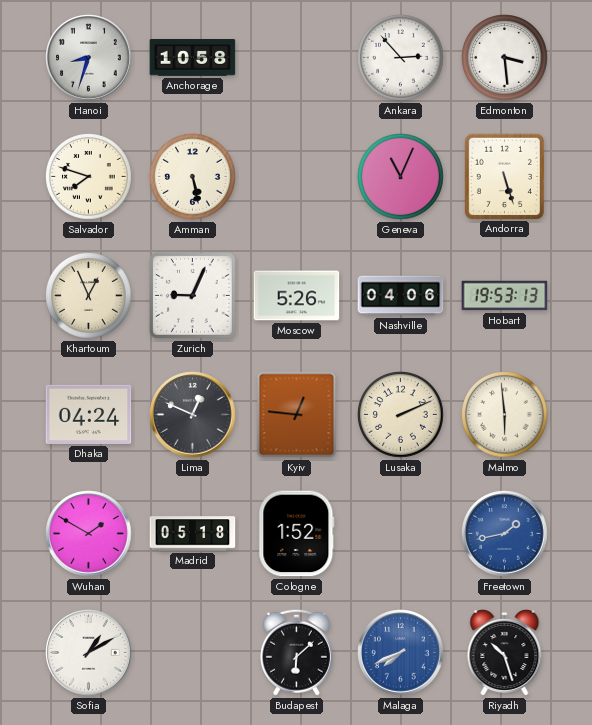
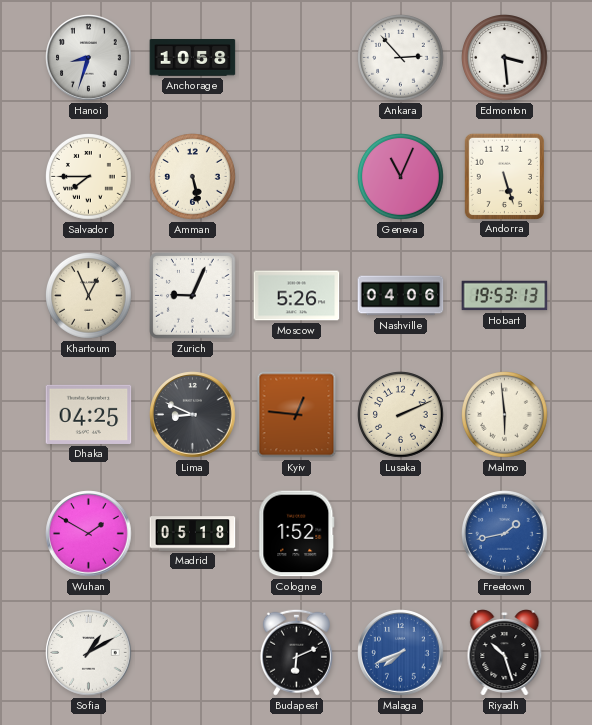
Salvador: 7:48 -> 7:45 (89, 177)
Dhaka: 04:24 -> 04:25 (89, 414)
Lima: 12:49 -> 8:49 (193, 415)
Budapest: 6:08 -> 6:11 (296, 652)
